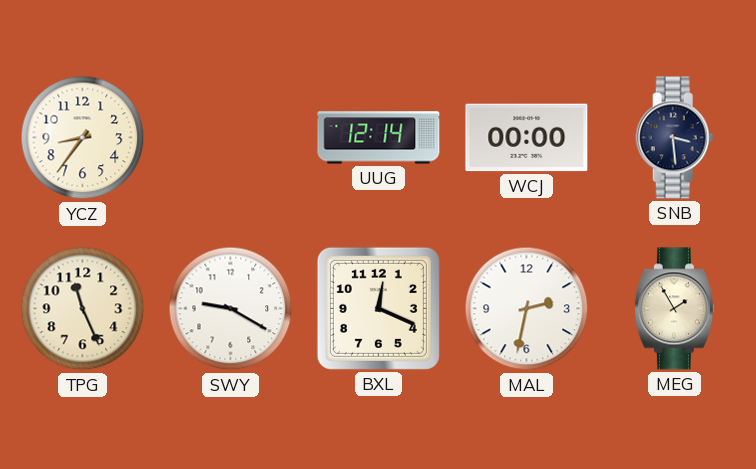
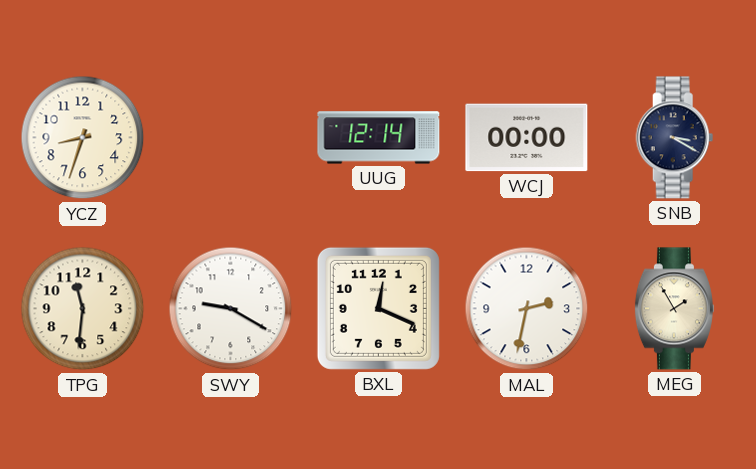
YCZ: 8:36 -> 8:33 (83, 138)
SNB: 3:29 -> 3:20 (675, 138)
TPG: 11:26 -> 11:31 (83, 309)
